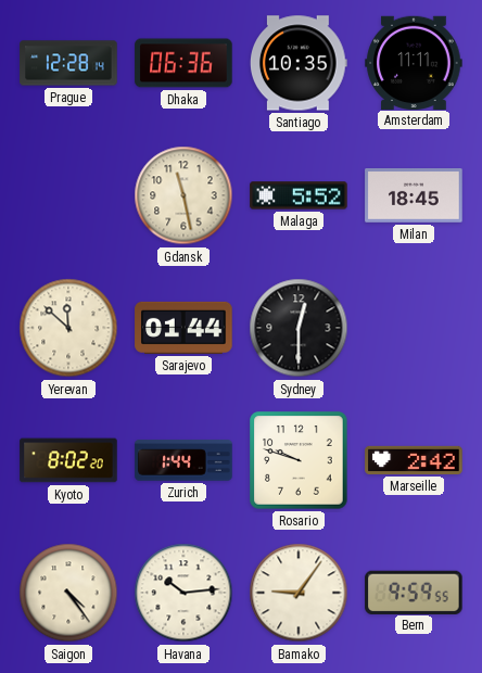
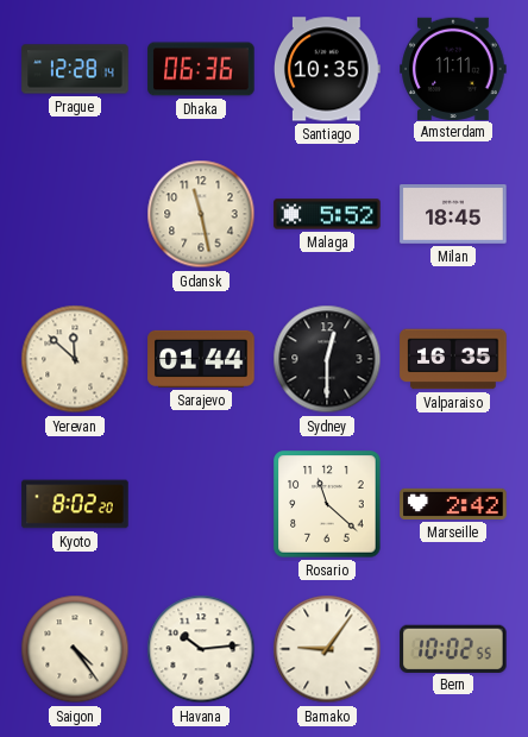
Valparaiso: none -> 16:35 (453, 359)
Zurich: 1:44 -> none (183, 460)
Rosario: 9:48 -> 11:22 (327, 504)
Bern: 9:59 -> 10:02 (453, 648)
